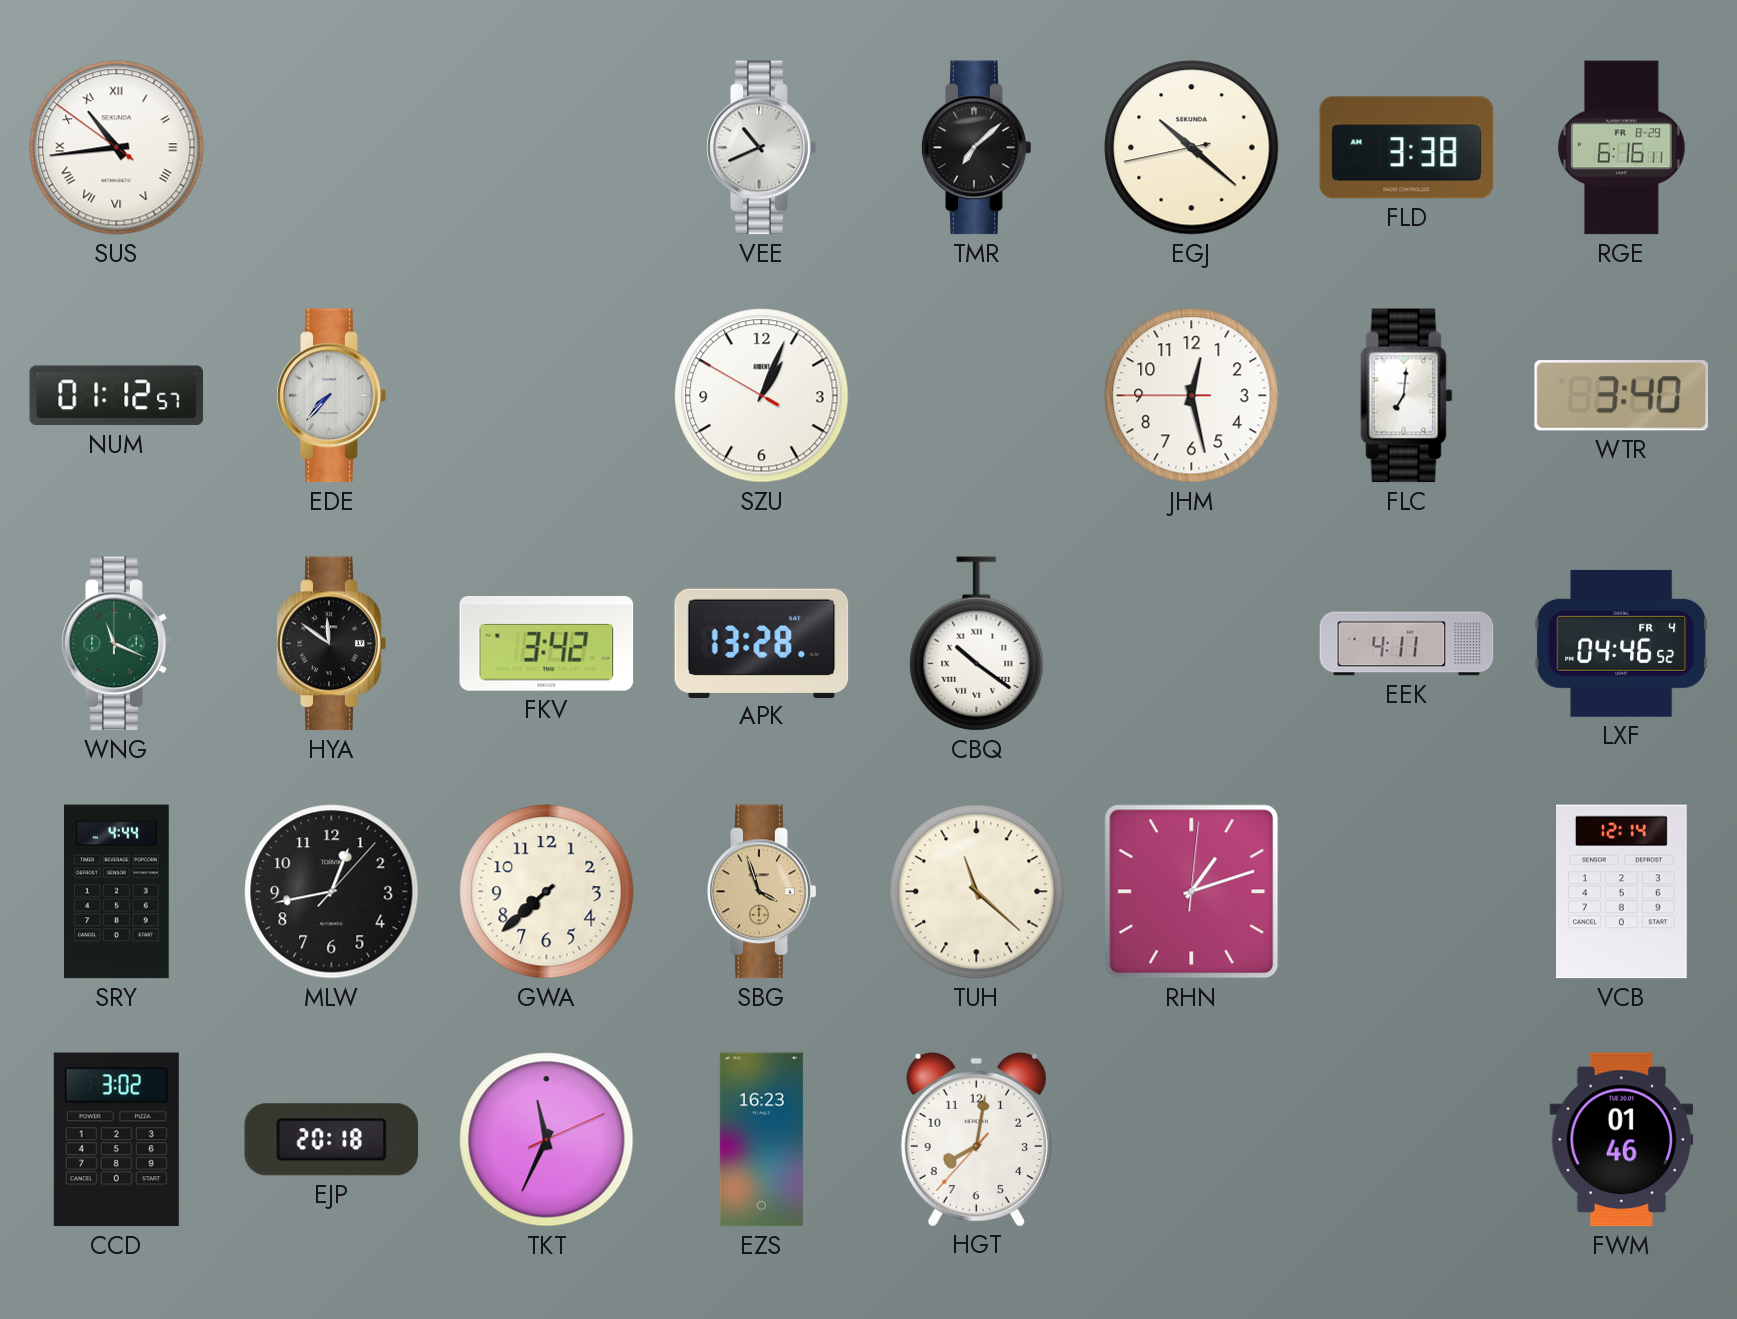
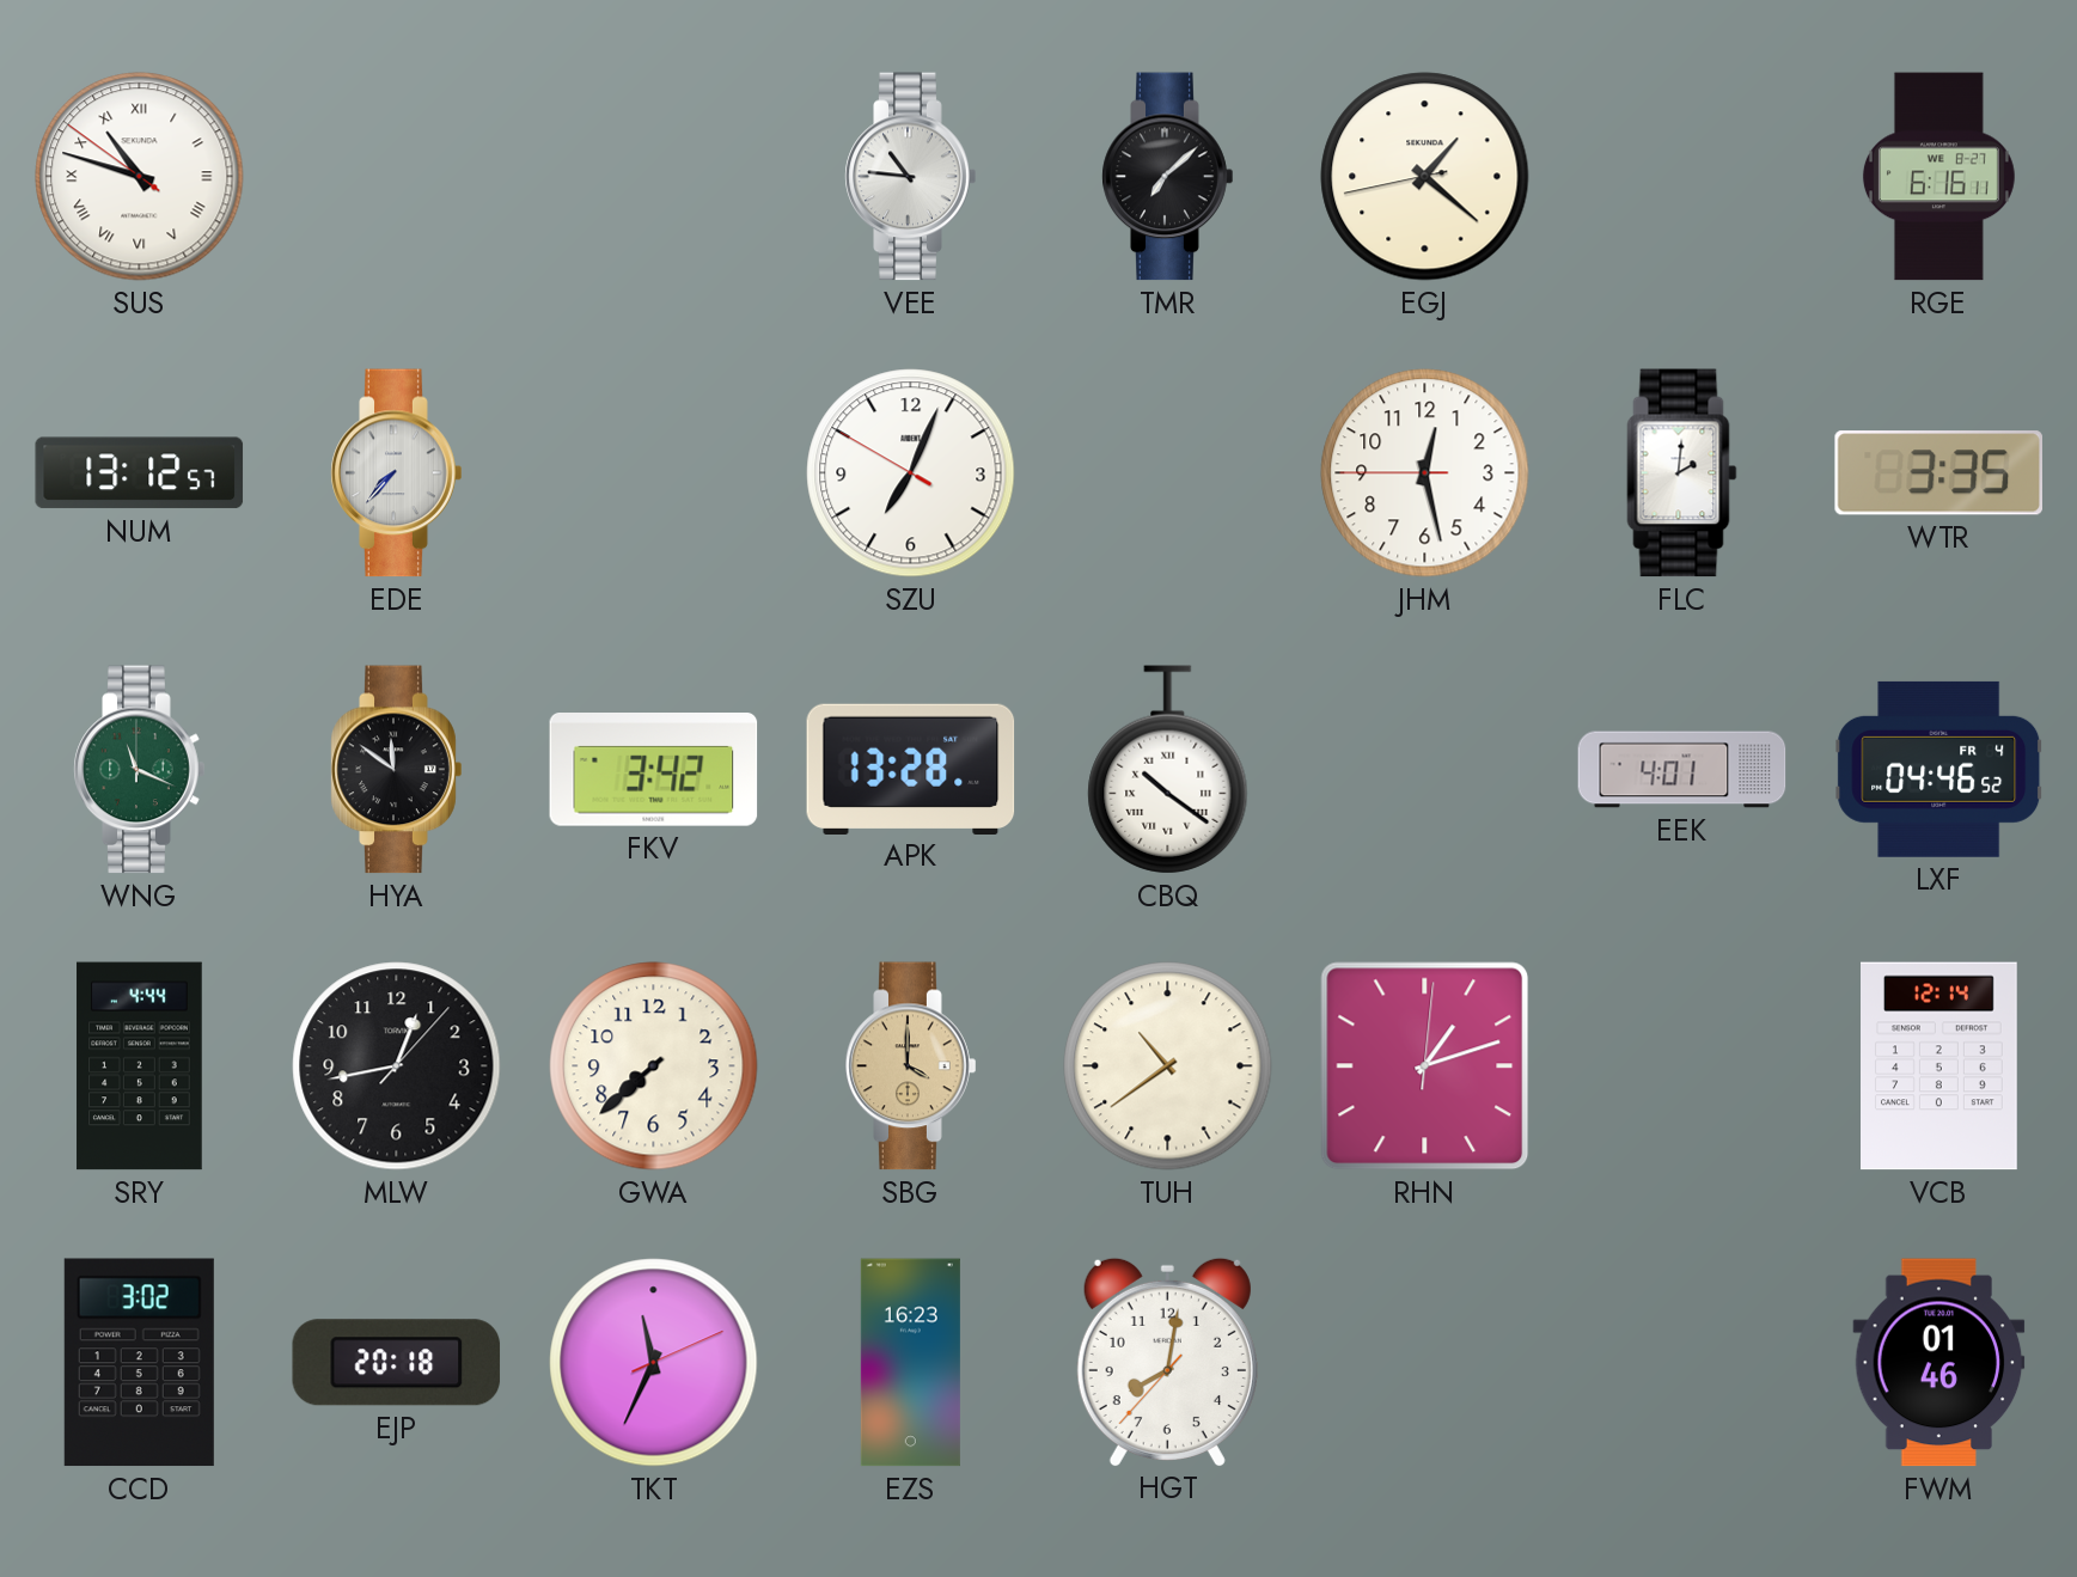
SUS: 10:43 -> 10:47 (140, 177)
VEE: 10:41 -> 10:46 (911, 177)
EGJ: 10:21 -> 1:21 (1425, 177)
FLD: 3:38 -> none (1407, 148)
RGE date: FR 8-29 -> WE 8-27 (1938, 177)
NUM: 01:12 -> 13:12 (140, 473)
SZU: 1:03 -> 7:03 (911, 473)
FLC: 7:01 -> 2:01 (1682, 473)
WTR: 3:40 -> 3:35 (1938, 473)
EEK: 4:11 -> 4:01 (1682, 770)
SBG: 3:57 -> 4:00 (911, 1066)
TUH: 11:22 -> 10:39 (1168, 1066)
